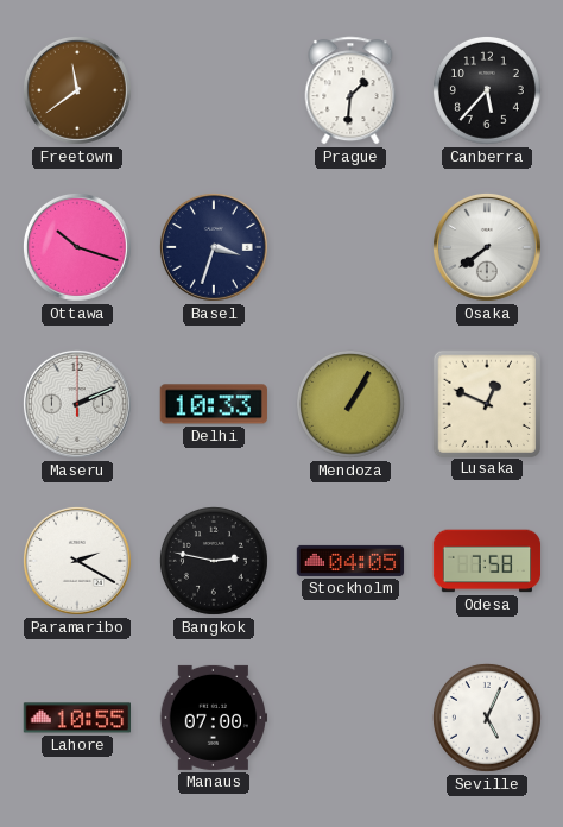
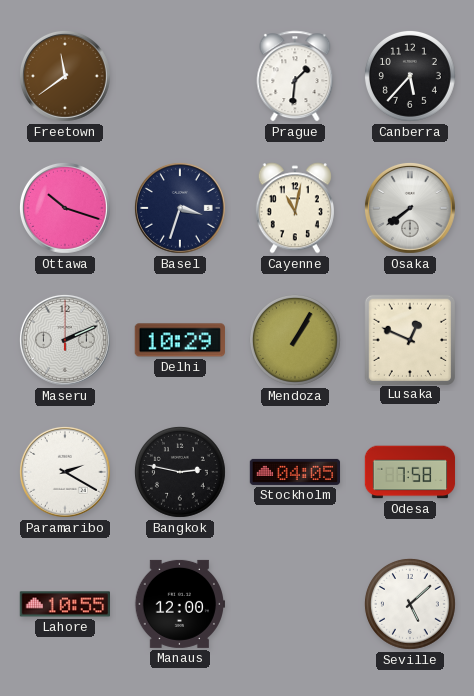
Cayenne: none -> 11:02 (295, 208)
Delhi: 10:33 -> 10:29 (180, 340)
Manaus: 07:00 -> 12:00 (179, 604)
Seville: 5:04 -> 5:08 (411, 605)
